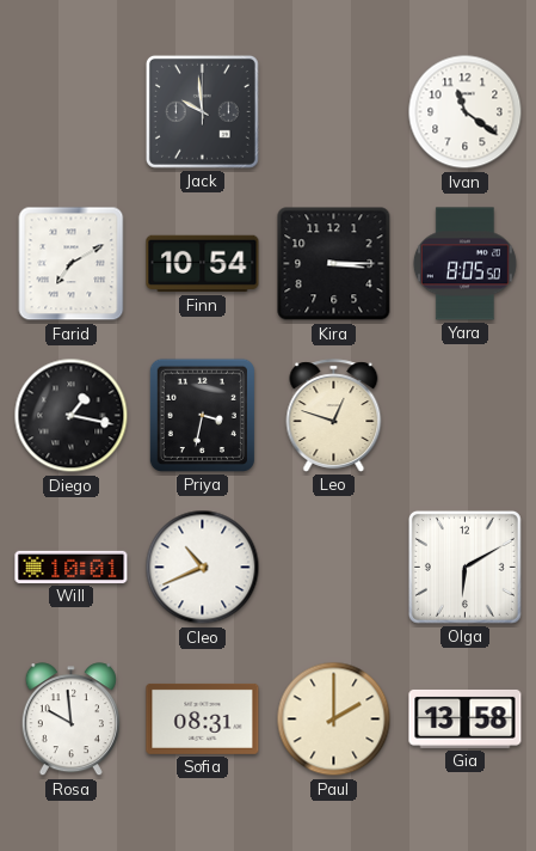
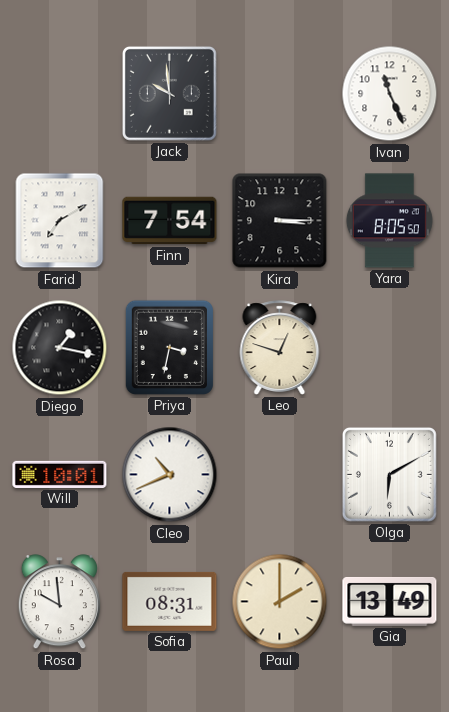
Ivan: 11:21 -> 11:26 (390, 94)
Finn: 10:54 -> 7:54 (170, 221)
Gia: 13:58 -> 13:49 (390, 601)
